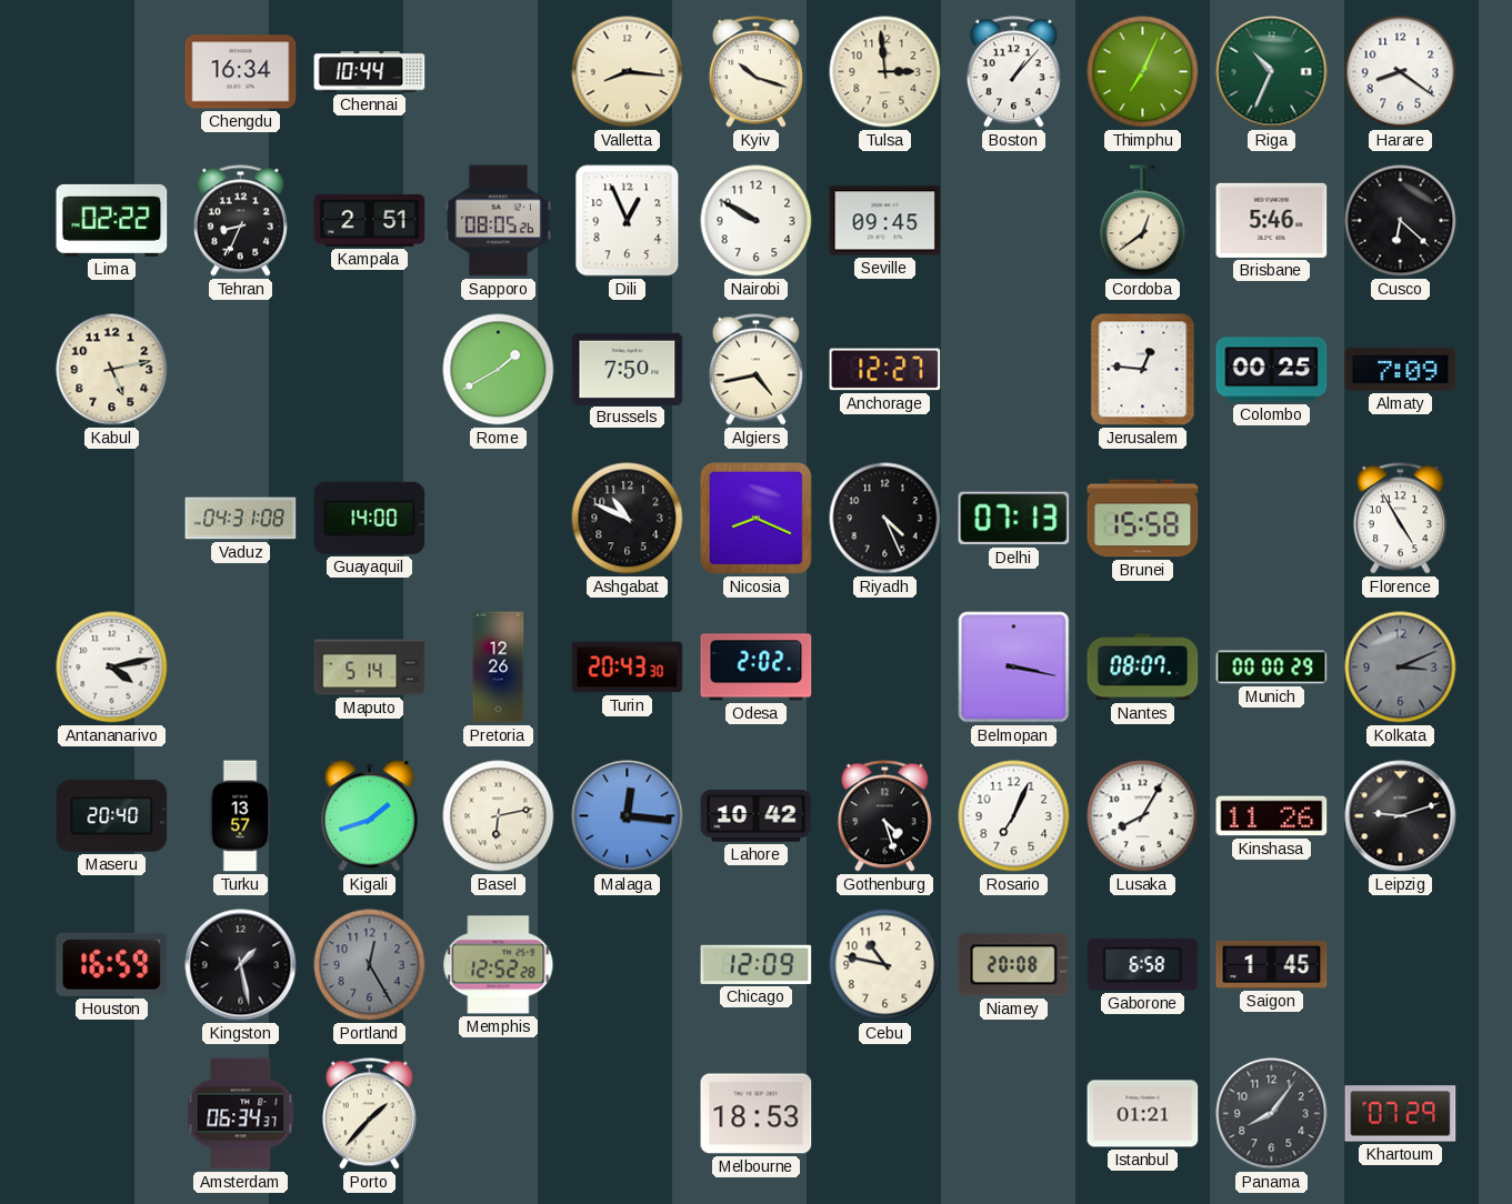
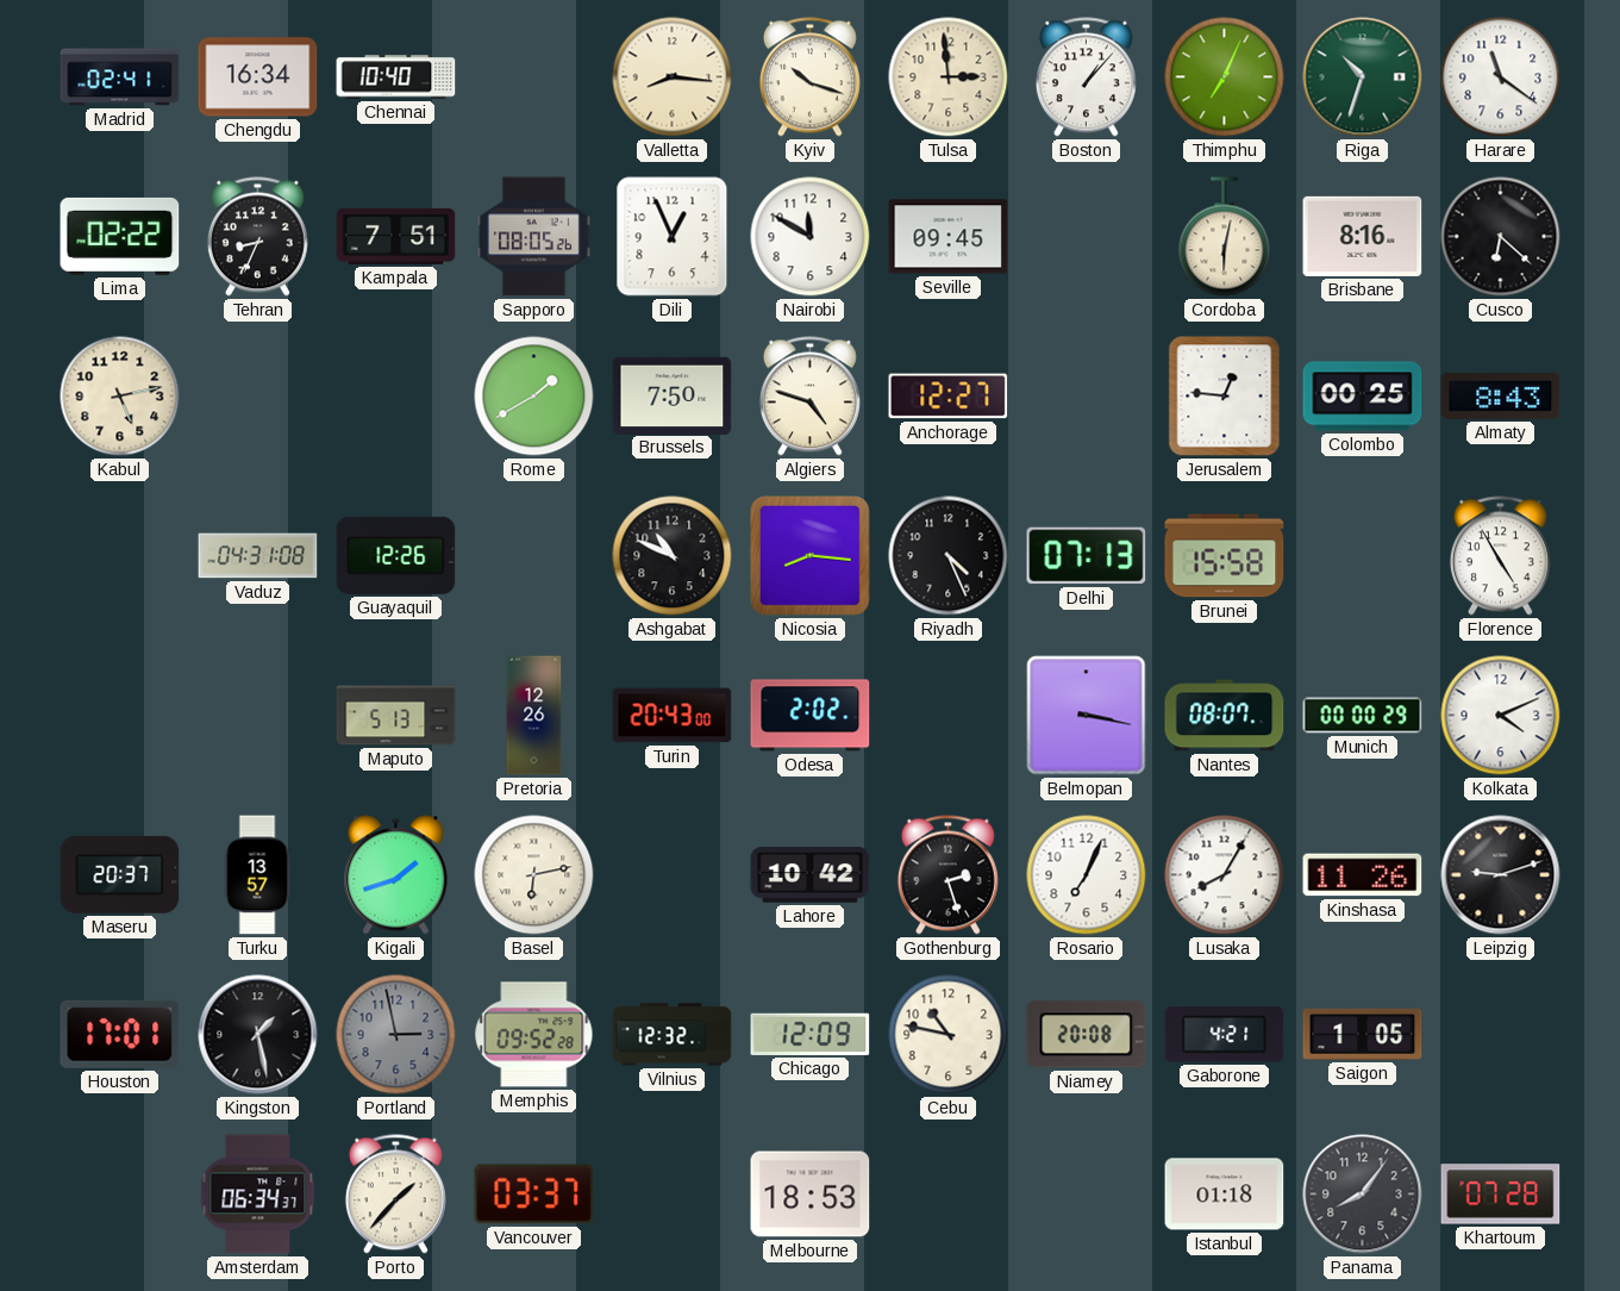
Madrid: none -> 02:41 (120, 77)
Chennai: 10:44 -> 10:40 (396, 77)
Riga: 10:34 -> 10:33 (1363, 77)
Harare: 8:21 -> 11:21 (1501, 77)
Kampala: 2:51 -> 7:51 (396, 236)
Nairobi: 9:50 -> 11:50 (811, 237)
Cordoba: 12:39 -> 6:02 (1225, 237)
Brisbane: 5:46 -> 8:16 (1363, 236)
Algiers: 4:43 -> 4:48 (809, 397)
Almaty: 7:09 -> 8:43 (1501, 395)
Guayaquil: 14:00 -> 12:26 (396, 555)
Nicosia: 8:19 -> 8:16 (809, 555)
Antananarivo: 4:13 -> none (112, 668)
Maputo: 5:14 -> 5:13 (396, 716)
Turin: 20:43:30 -> 20:43:00 (673, 716)
Kolkata: 3:11 -> 4:11 (1501, 716)
Kolkata dial: grey -> white (1501, 716)
Maseru: 20:40 -> 20:37 (120, 874)
Malaga: 12:16 -> none (628, 816)
Gothenburg: 4:27 -> 2:27 (947, 875)
Houston: 16:59 -> 17:01 (120, 1034)
Portland: 12:25 -> 2:58 (396, 1035)
Memphis: 12:52 -> 09:52 (534, 1035)
Vilnius: none -> 12:32 (673, 1035)
Gaborone: 6:58 -> 4:21 (1225, 1035)
Saigon: 1:45 -> 1:05 (1363, 1034)
Vancouver: none -> 03:37 (534, 1195)
Istanbul: 01:21 -> 01:18 (1225, 1195)
Khartoum: 07:29 -> 07:28 (1501, 1195)
